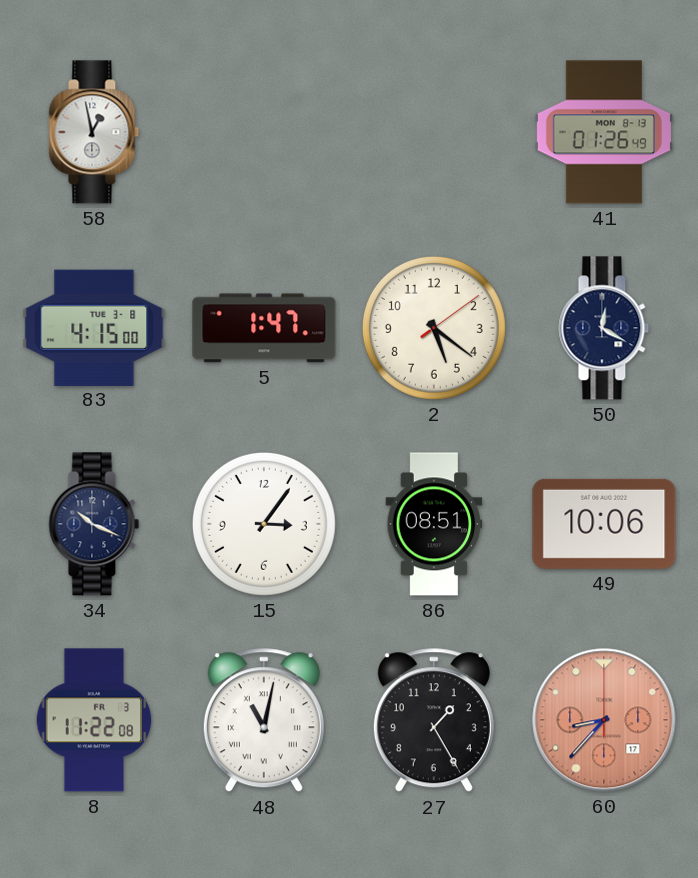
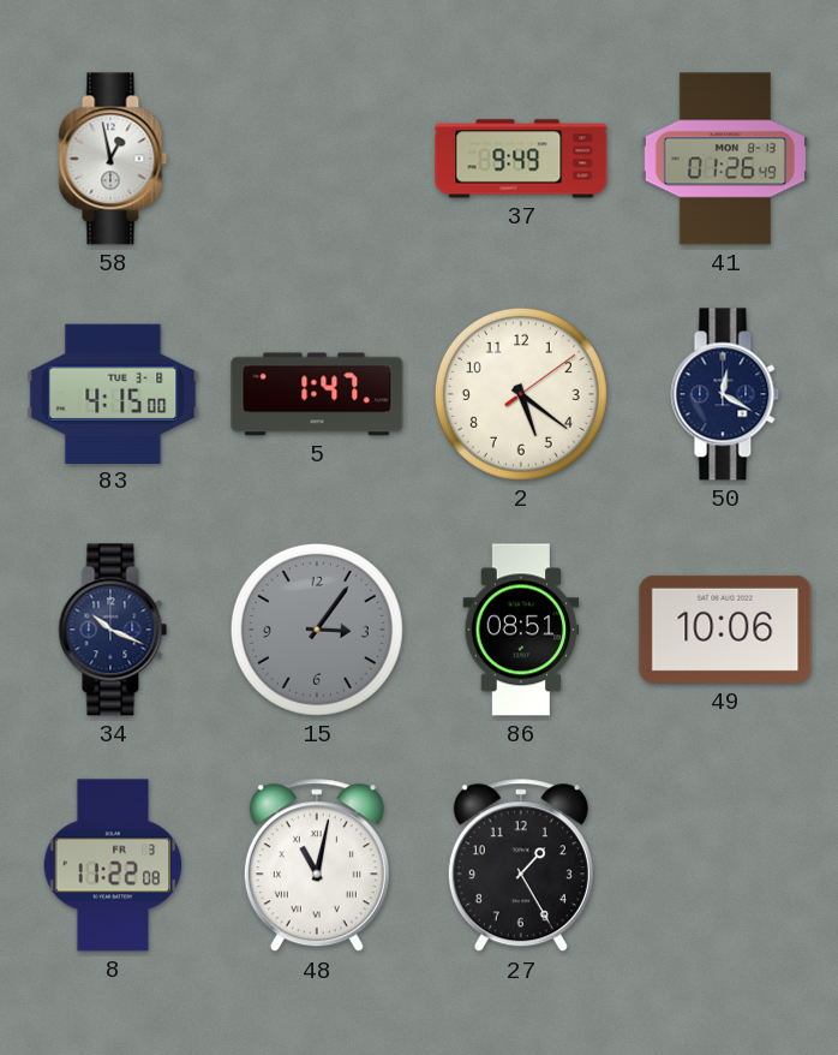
37: none -> 9:49 (521, 159)
15 dial: white -> grey (317, 630)
60: 8:37 -> none (604, 720)
